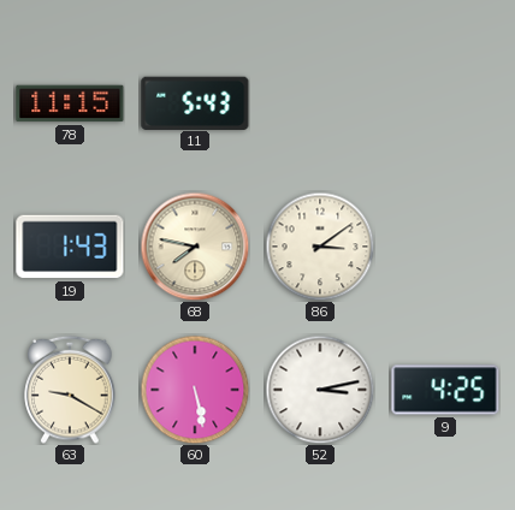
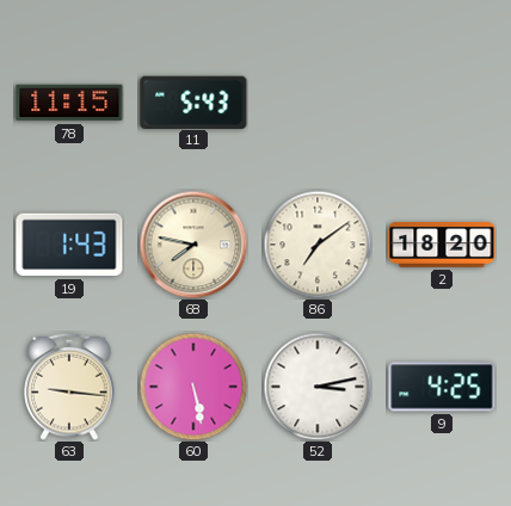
86: 3:09 -> 7:09 (318, 245)
2: none -> 18:20 (442, 245)
63: 9:20 -> 9:16 (69, 387)
